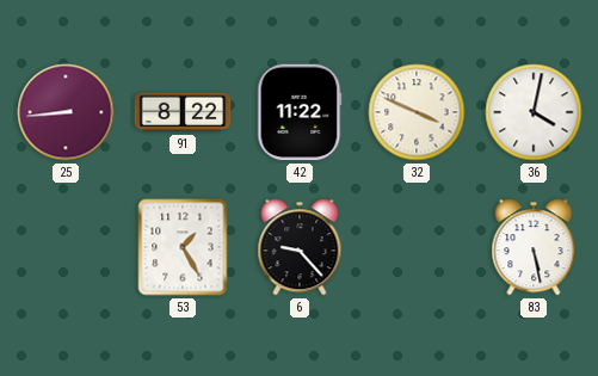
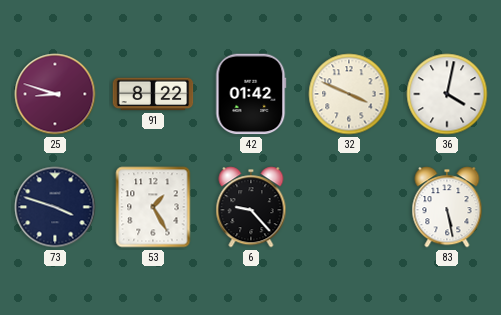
25: 8:44 -> 8:48 (55, 94)
42: 11:22 -> 01:42 (251, 94)
73: none -> 3:48 (55, 207)
